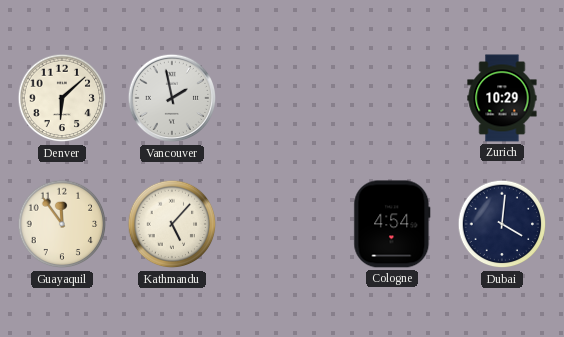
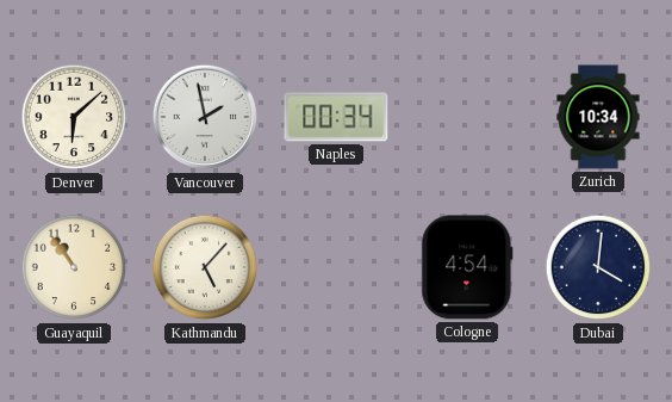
Naples: none -> 00:34 (336, 117)
Zurich: 10:29 -> 10:34 (598, 117)
Guayaquil: 11:54 -> 10:54 (74, 267)
